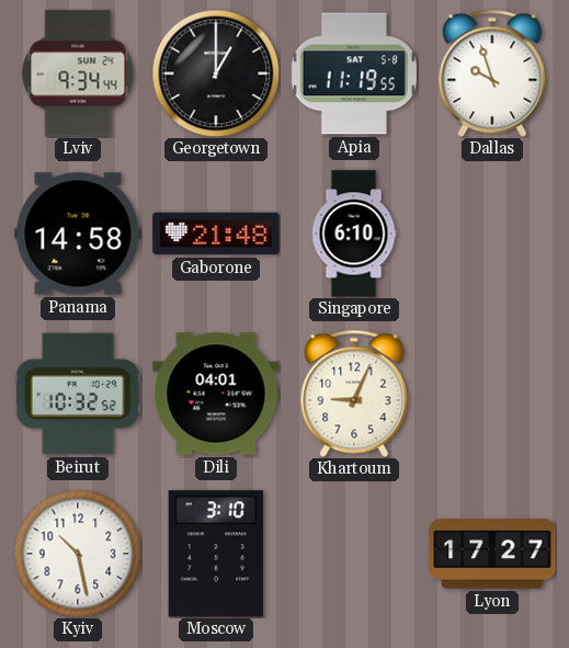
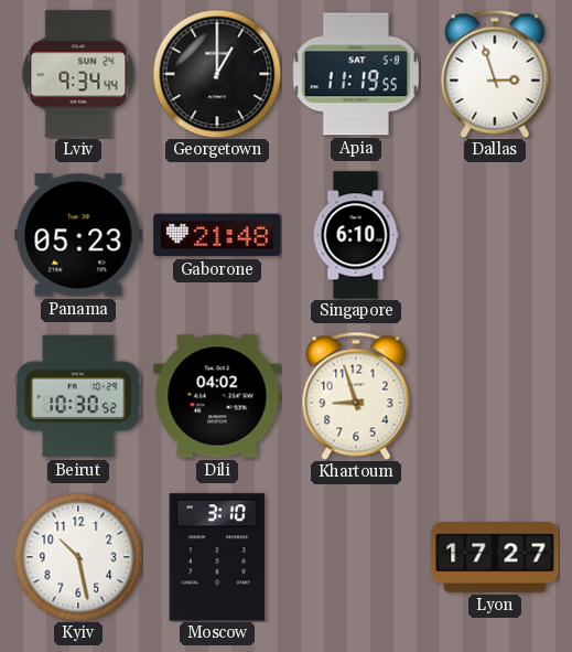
Dallas: 9:57 -> 2:57 (495, 74)
Panama: 14:58 -> 05:23 (78, 235)
Beirut: 10:32 -> 10:30 (78, 396)
Dili: 04:01 -> 04:02 (217, 396)
Khartoum: 9:04 -> 8:57 (356, 396)
